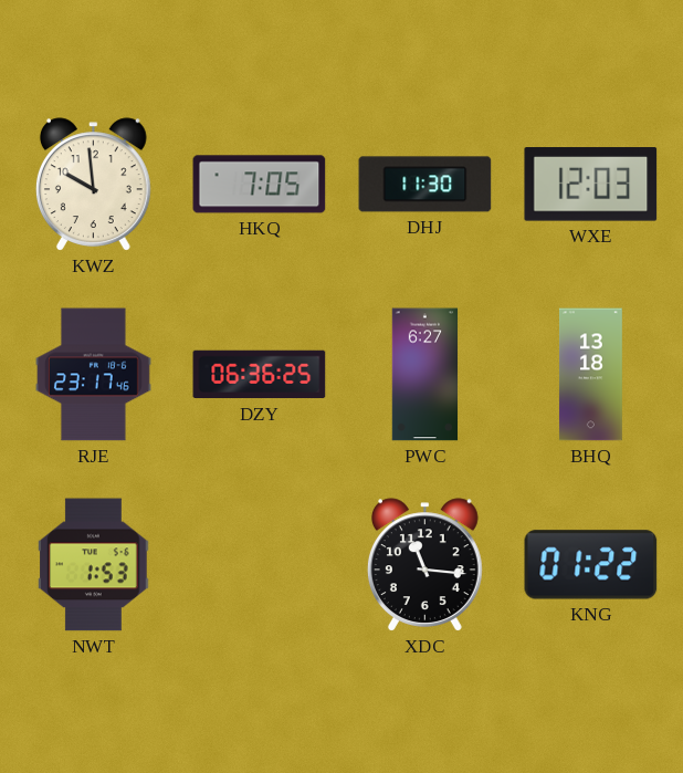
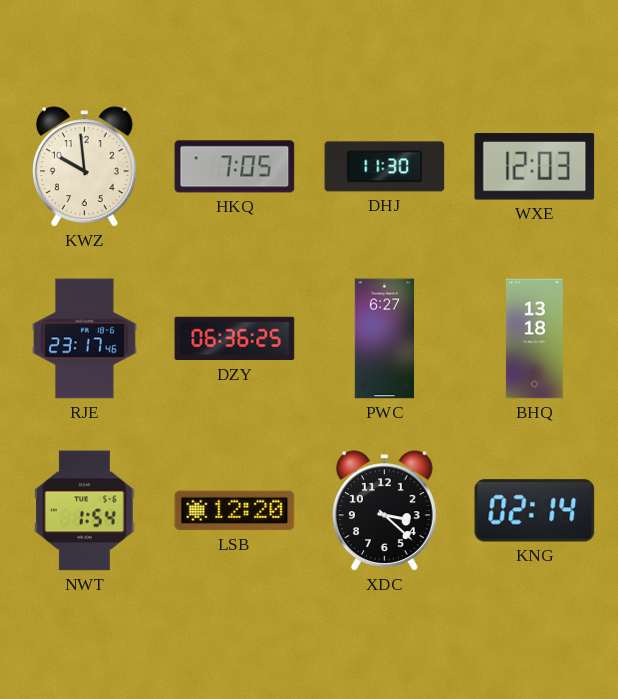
NWT: 1:53 -> 1:54 (85, 511)
LSB: none -> 12:20 (235, 511)
XDC: 11:16 -> 3:22 (384, 511)
KNG: 01:22 -> 02:14 (535, 511)
